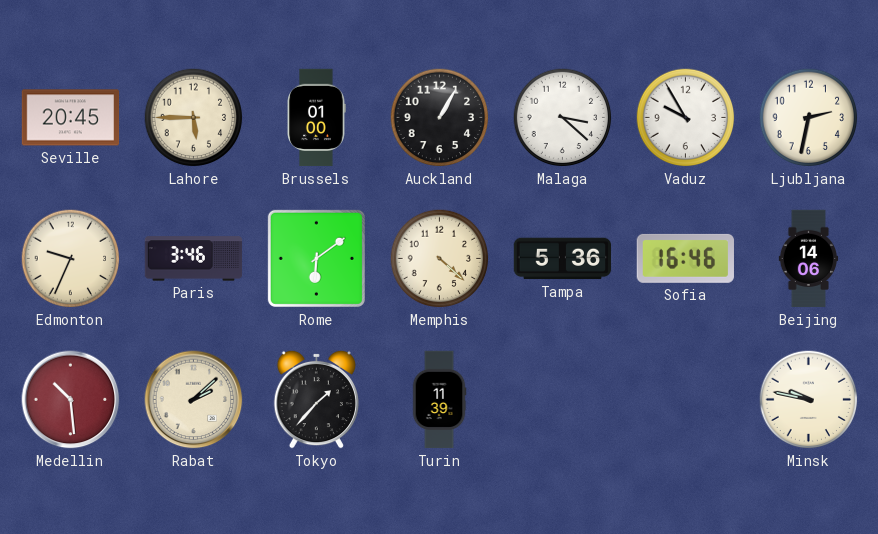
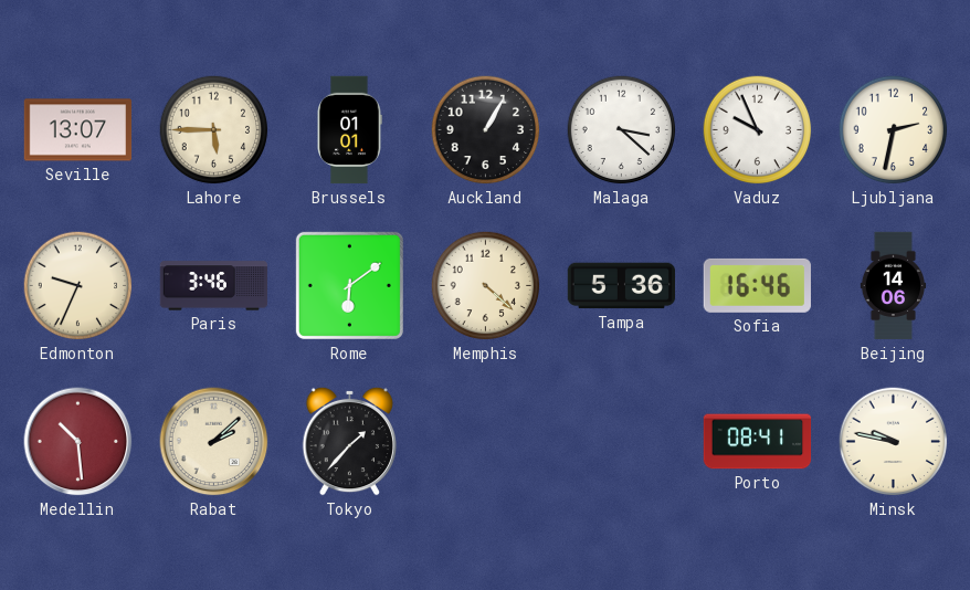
Seville: 20:45 -> 13:07 (78, 130)
Brussels: 01:00 -> 01:01 (349, 130)
Vaduz: 9:55 -> 9:56 (758, 130)
Turin: 11:39 -> none (439, 400)
Porto: none -> 08:41 (758, 442)
